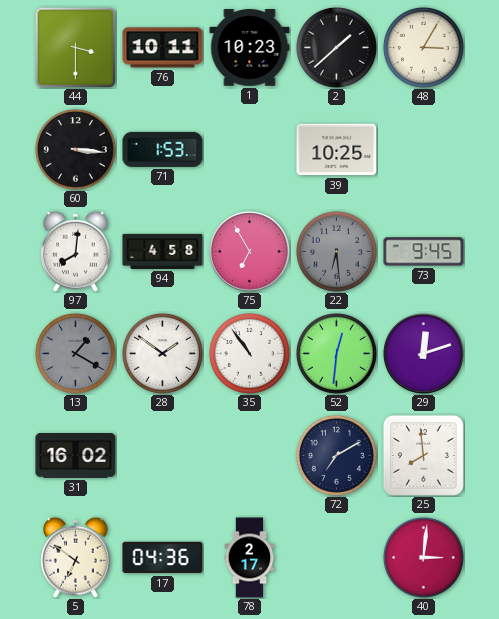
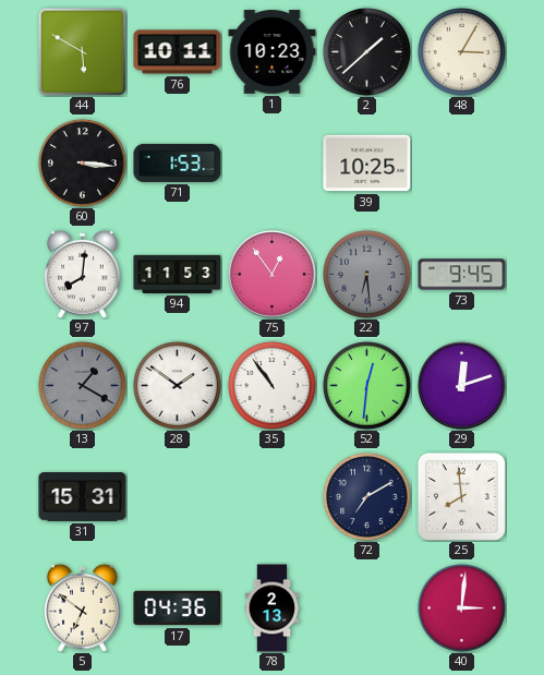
44: 3:30 -> 5:50 (82, 51)
94: 4:58 -> 11:53 (178, 274)
75: 6:55 -> 12:54 (273, 275)
31: 16:02 -> 15:31 (83, 497)
78: 2:17 -> 2:13 (273, 608)
